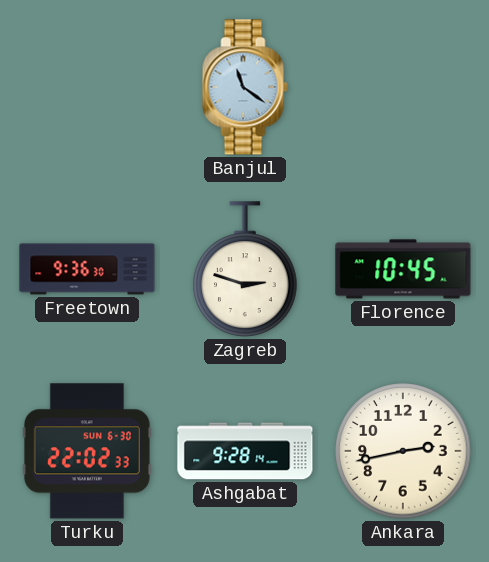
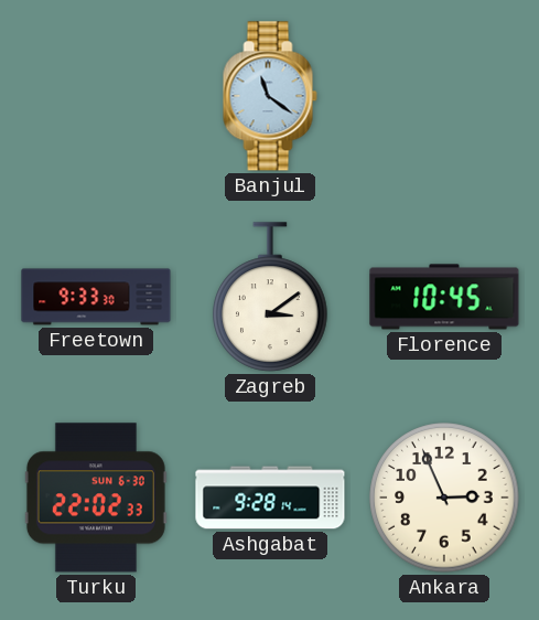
Freetown: 9:36 -> 9:33 (96, 297)
Zagreb: 2:48 -> 3:09 (270, 297)
Ankara: 2:43 -> 2:56 (444, 498)
